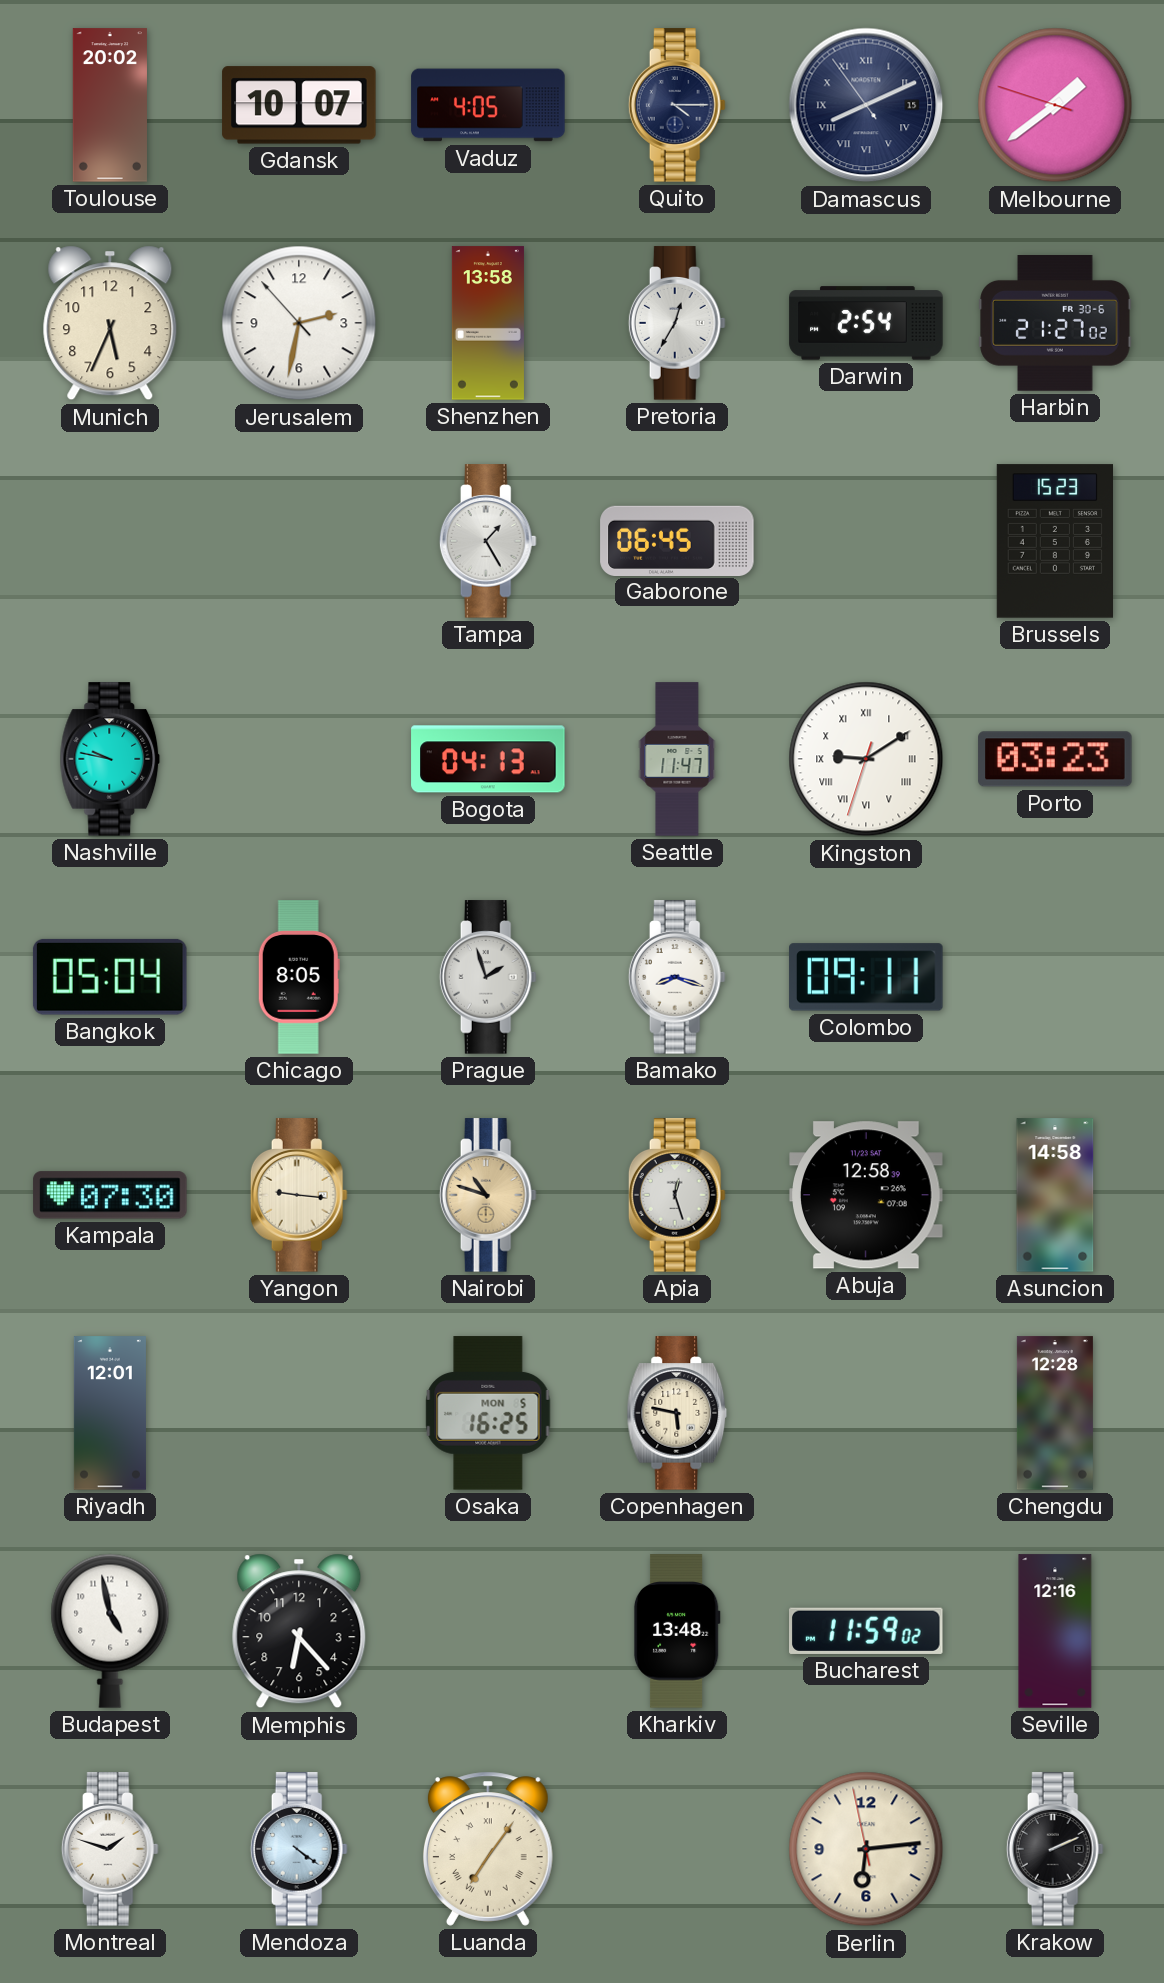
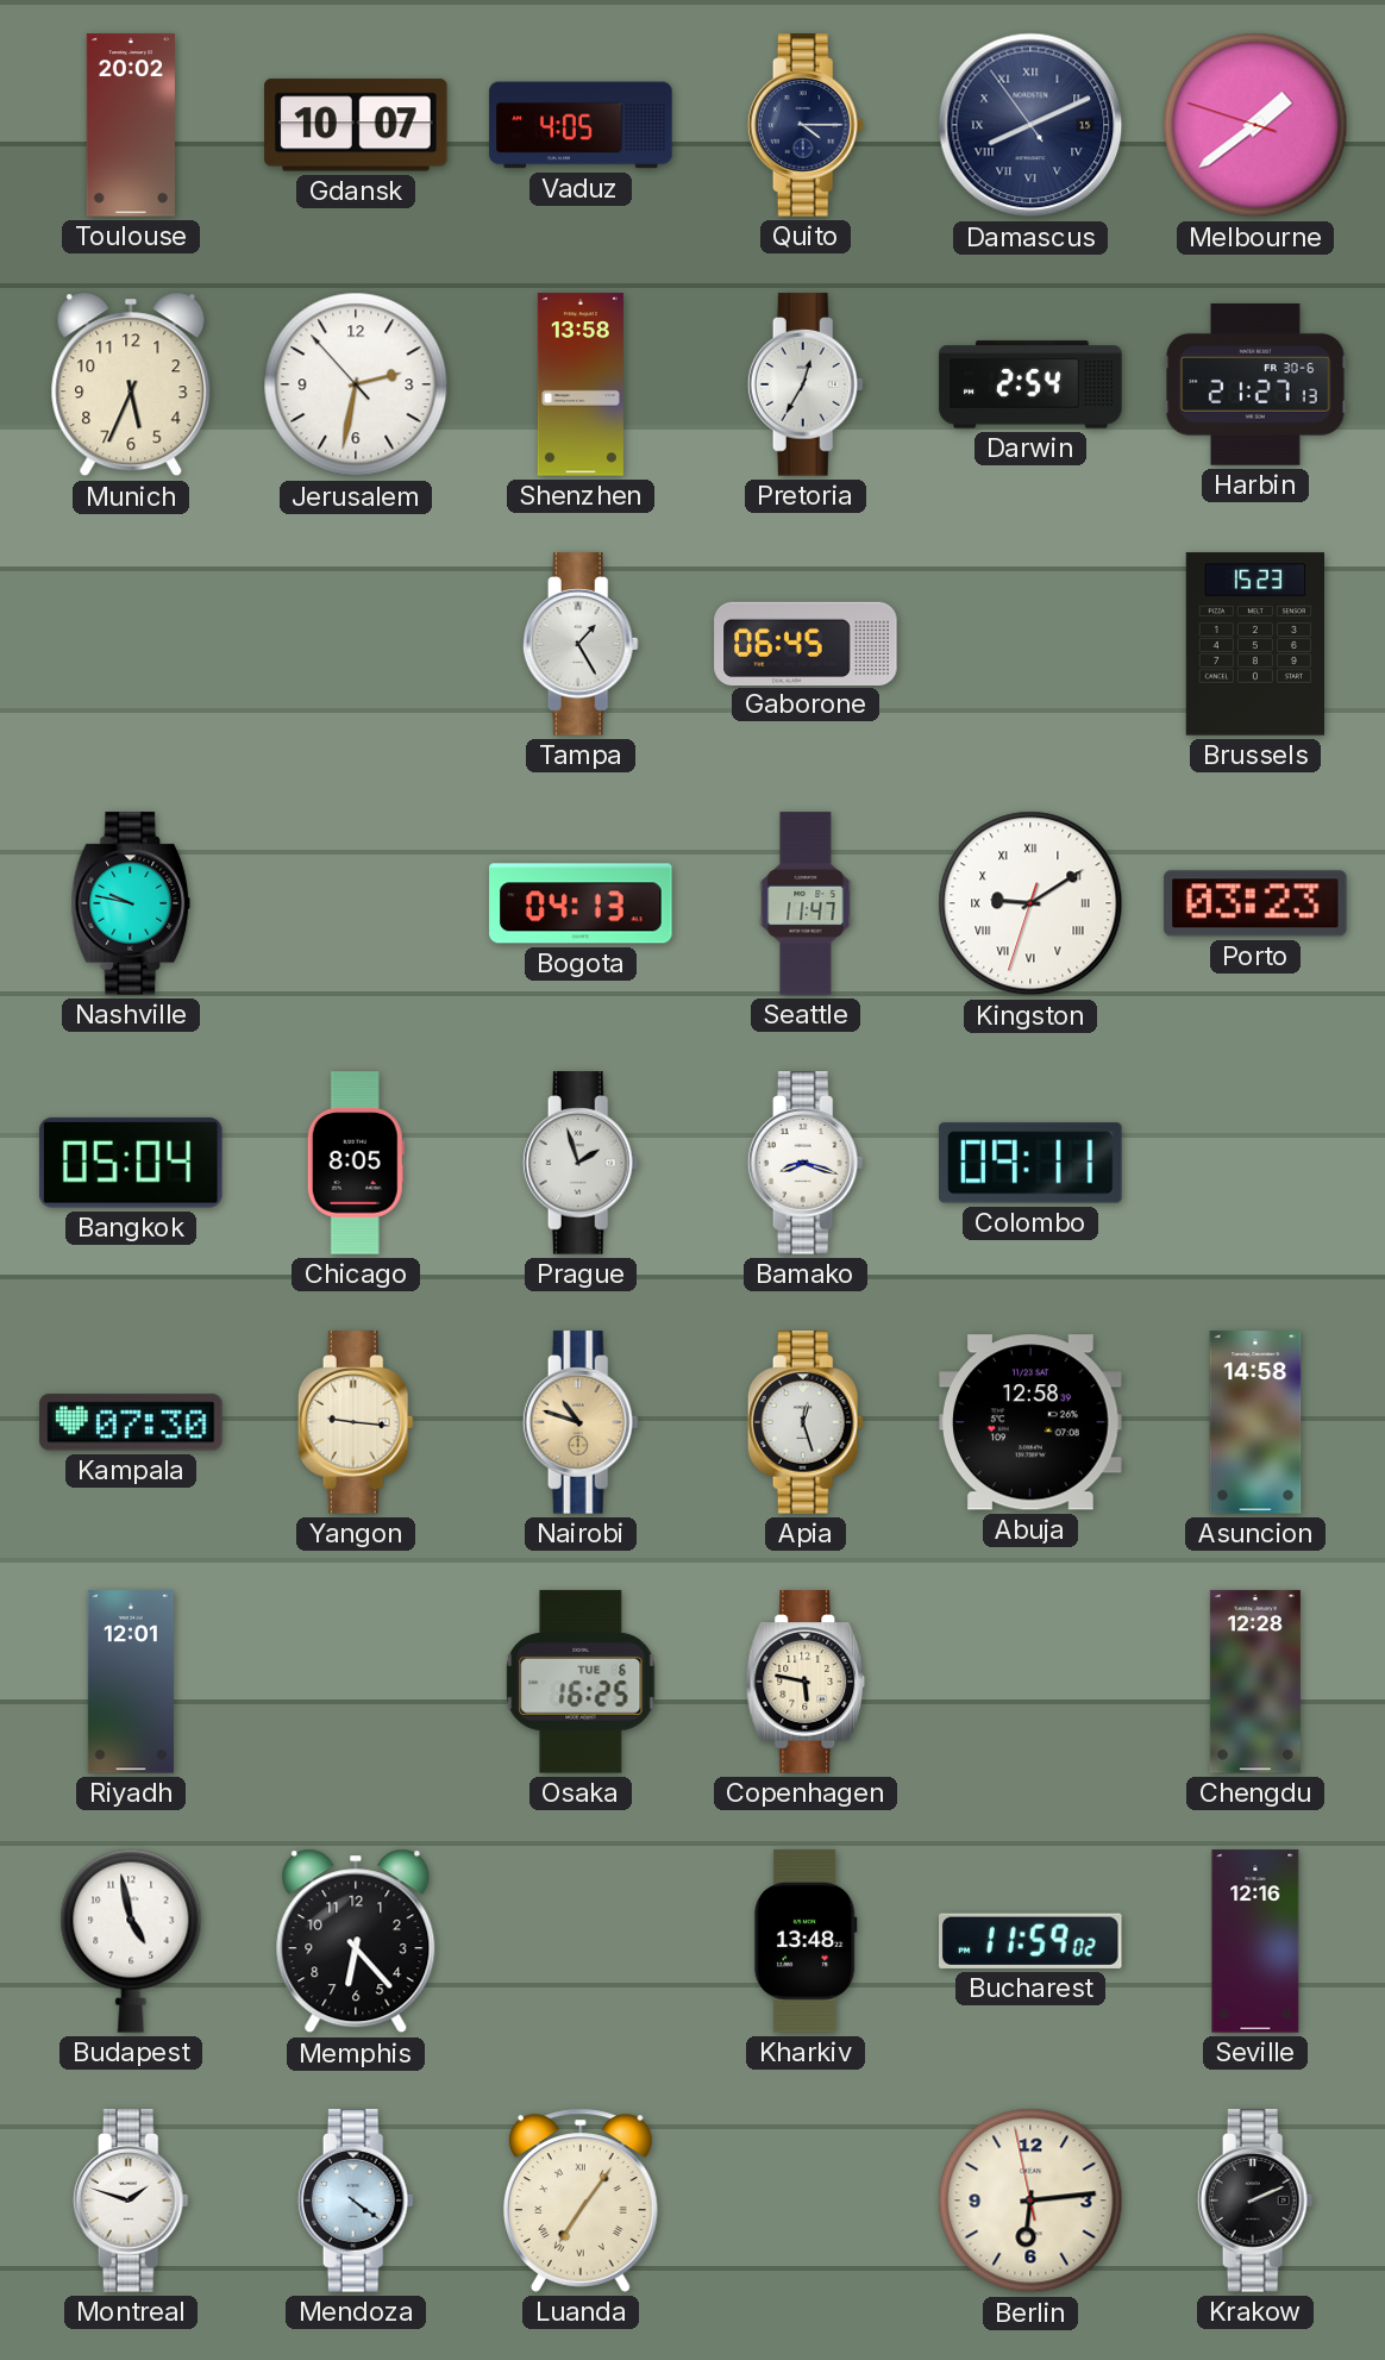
Harbin: 21:27:02 -> 21:27:13 (1255, 386)
Osaka date: MON 5 -> TUE 6 (581, 1682)
